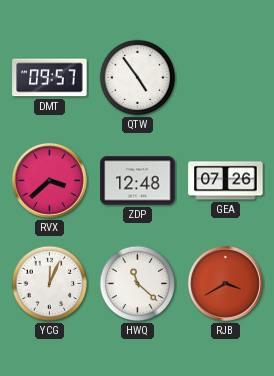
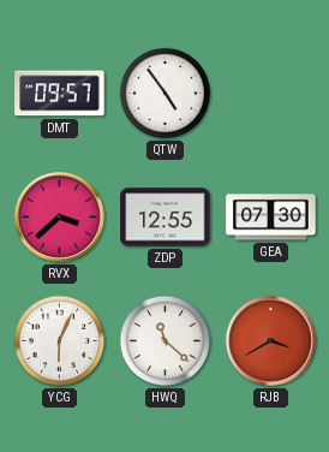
ZDP: 12:48 -> 12:55 (166, 218)
GEA: 07:26 -> 07:30 (271, 218)
YCG: 12:04 -> 6:04 (60, 341)
